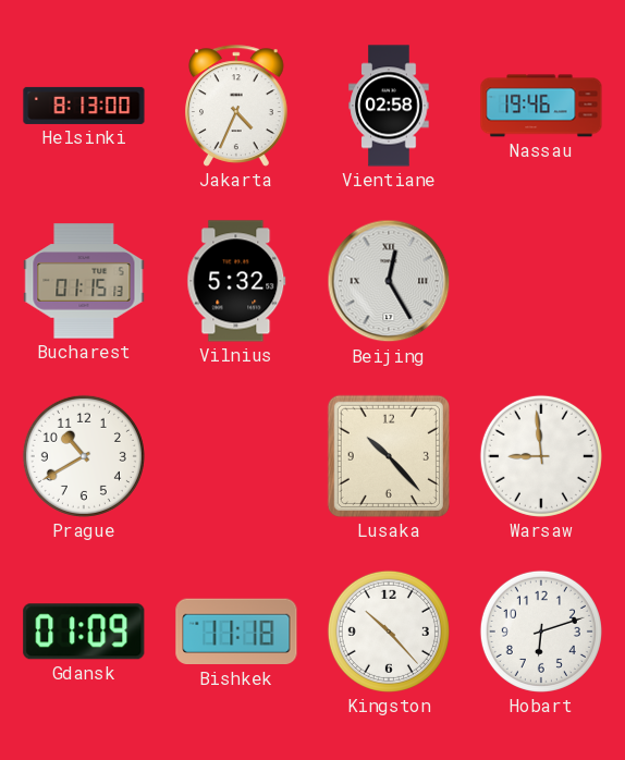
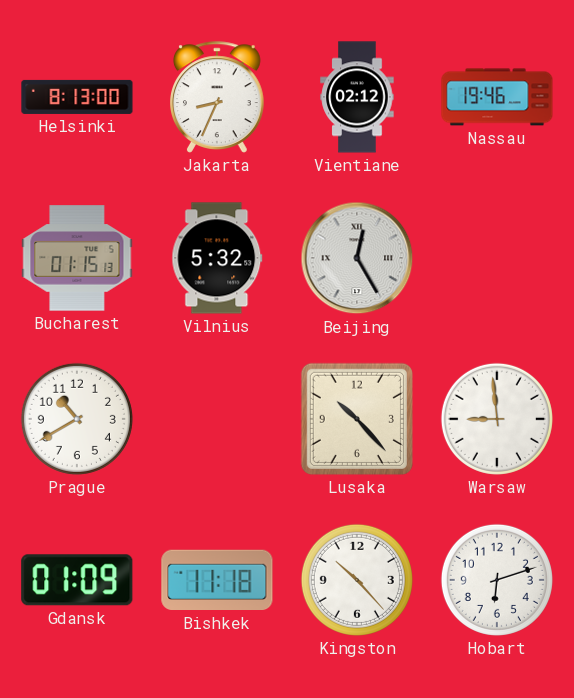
Jakarta: 4:34 -> 8:34 (218, 97)
Vientiane: 02:58 -> 02:12 (357, 97)
